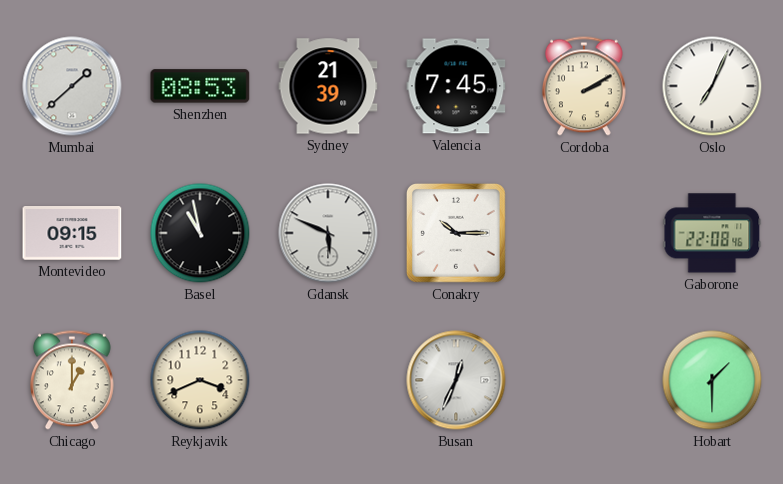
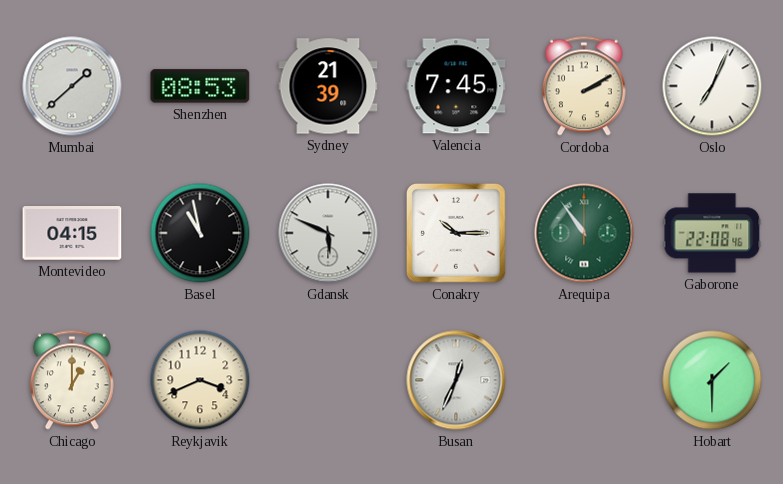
Montevideo: 09:15 -> 04:15 (72, 233)
Arequipa: none -> 10:54 (584, 233)
